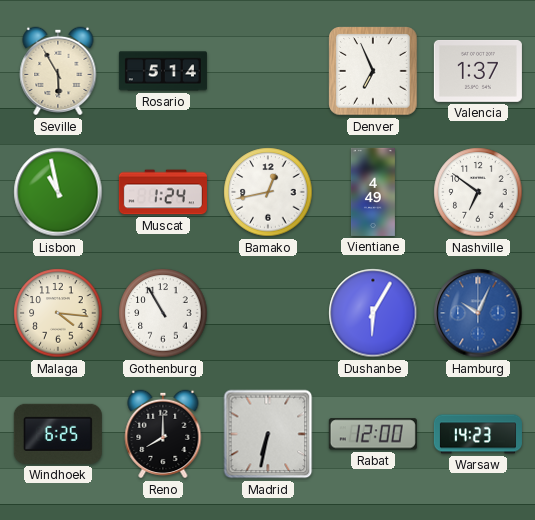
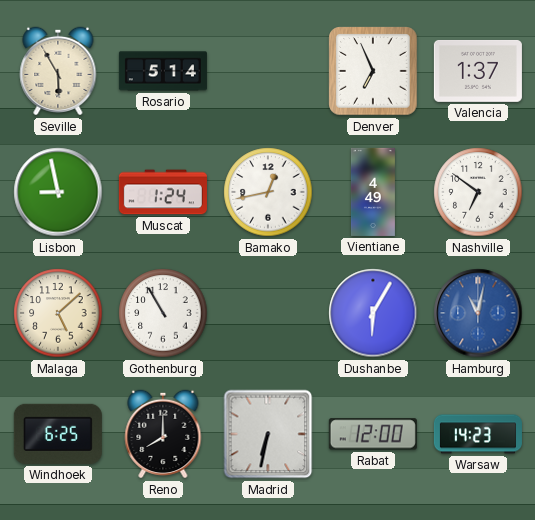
Lisbon: 10:58 -> 8:58 (58, 192)
Malaga: 4:16 -> 5:08 (58, 313)
Hamburg: 10:04 -> 11:02 (478, 313)
